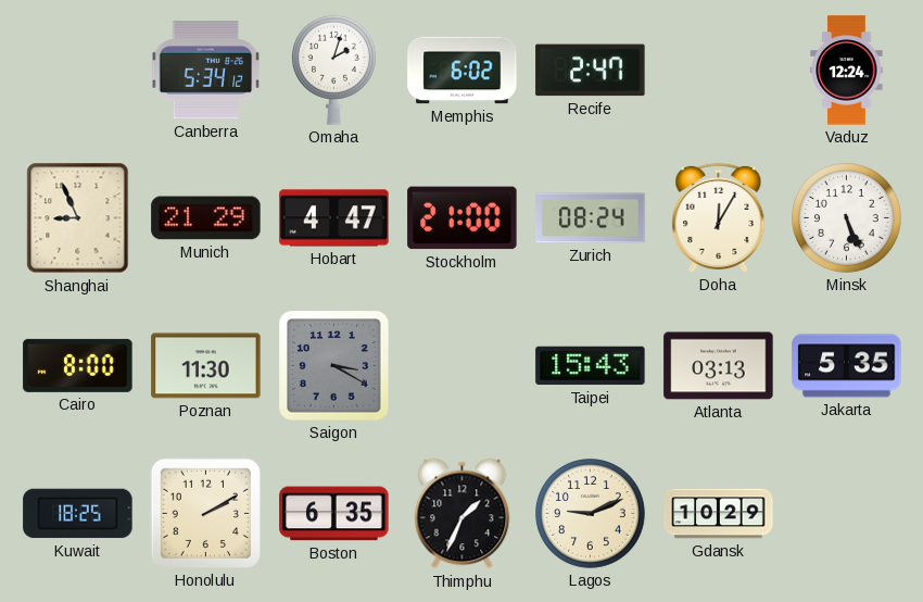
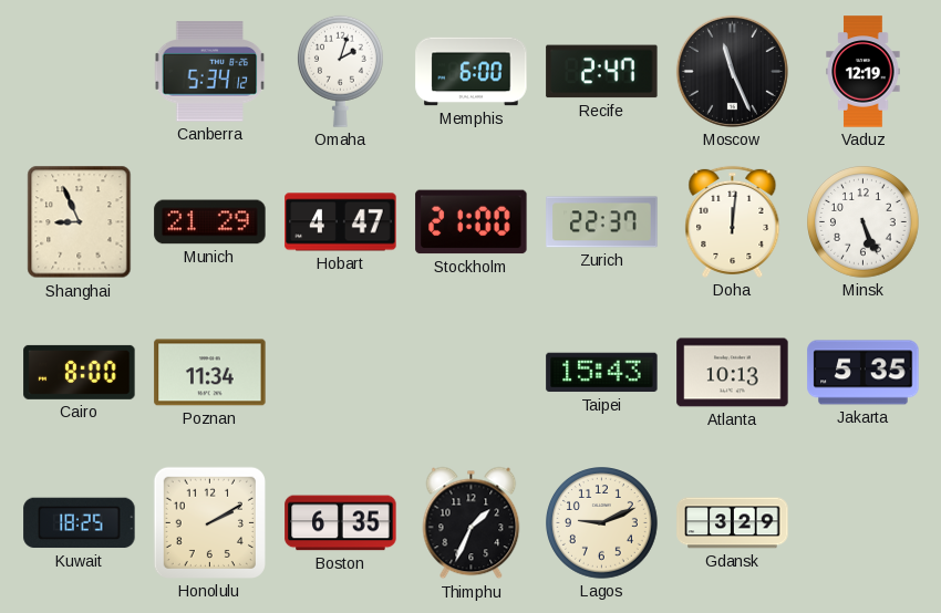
Memphis: 6:02 -> 6:00 (472, 72)
Moscow: none -> 11:26 (732, 71)
Vaduz: 12:24 -> 12:19 (864, 72)
Zurich: 08:24 -> 22:37 (602, 222)
Doha: 12:05 -> 12:01 (733, 221)
Poznan: 11:30 -> 11:34 (210, 373)
Saigon: 3:20 -> none (334, 366)
Atlanta: 03:13 -> 10:13 (733, 373)
Gdansk: 10:29 -> 3:29 (733, 523)
